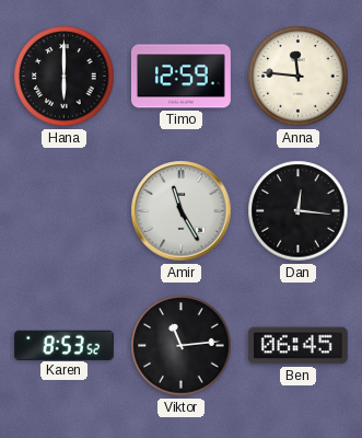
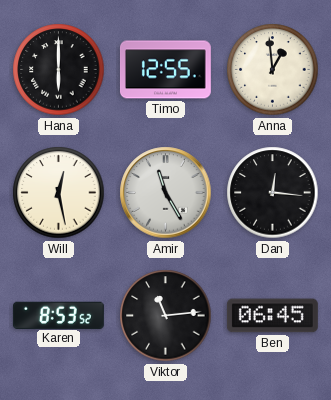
Timo: 12:59 -> 12:55 (165, 70)
Anna: 11:46 -> 12:59 (273, 70)
Will: none -> 12:28 (59, 193)
